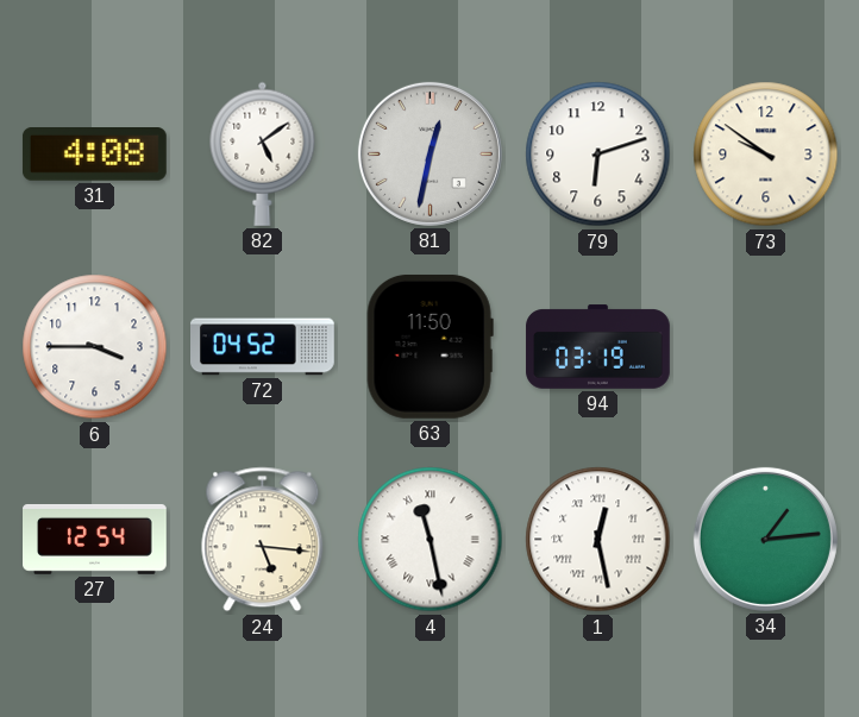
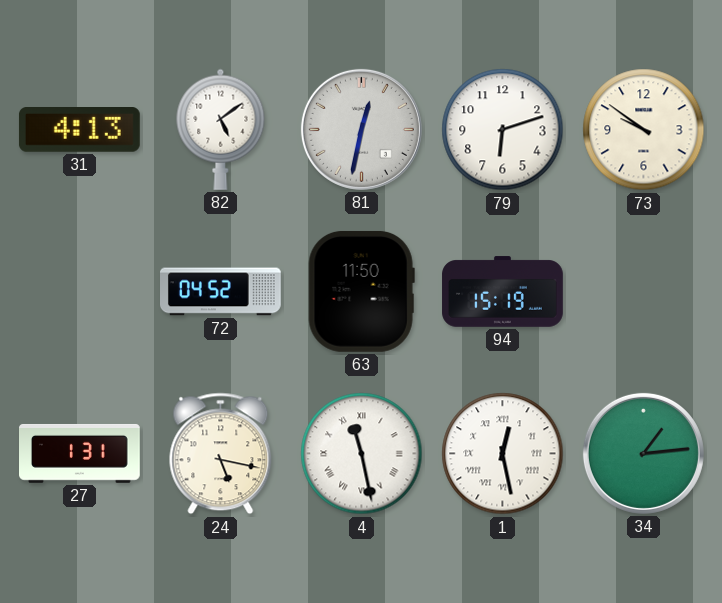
31: 4:08 -> 4:13 (79, 130)
6: 3:45 -> none (95, 347)
94: 03:19 -> 15:19 (503, 292)
27: 12:54 -> 1:31 (80, 453)
24: 5:16 -> 5:17 (221, 454)
